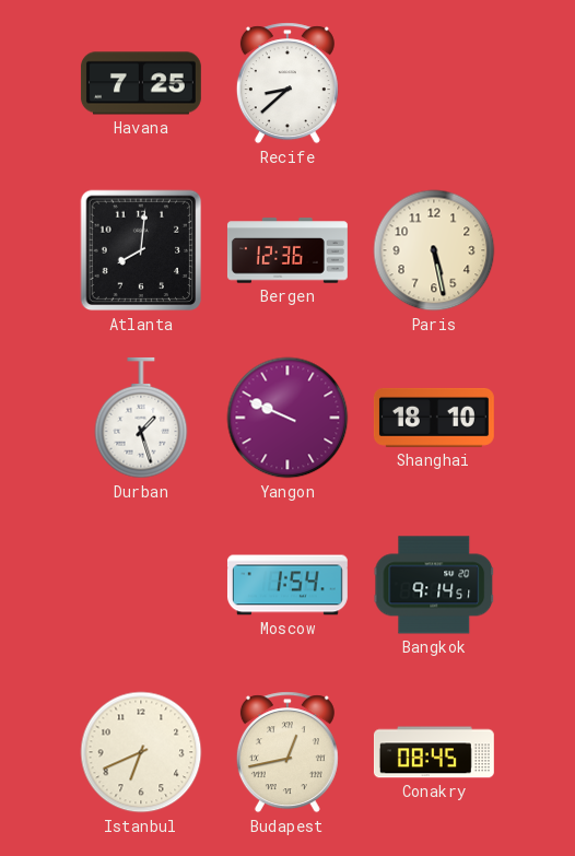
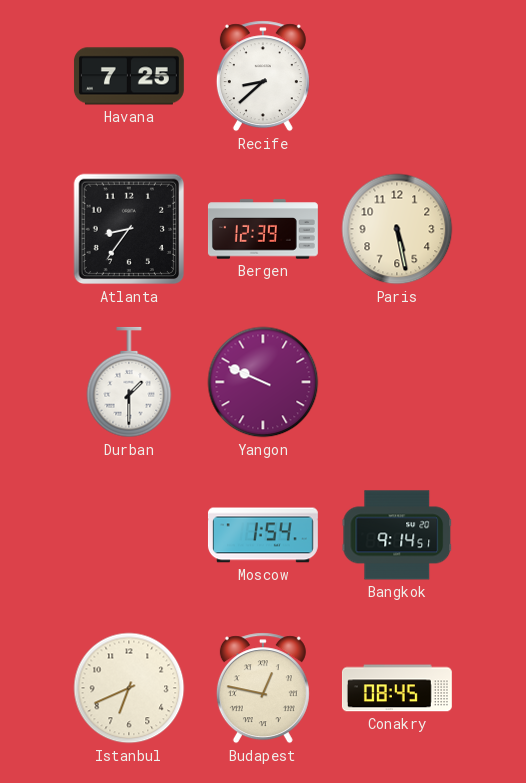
Atlanta: 8:01 -> 8:36 (129, 229)
Bergen: 12:36 -> 12:39 (263, 229)
Durban: 1:27 -> 1:30 (129, 382)
Shanghai: 18:10 -> none (434, 418)
Budapest: 12:43 -> 12:47 (263, 688)
